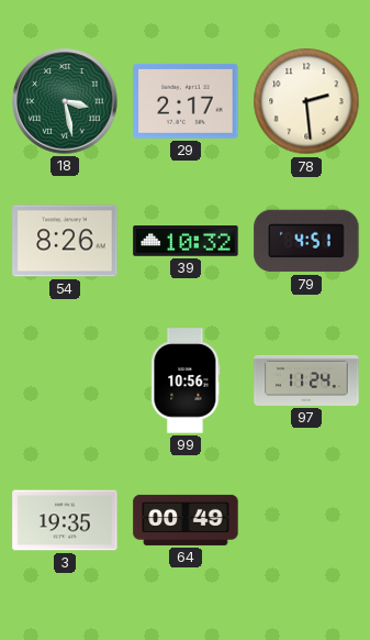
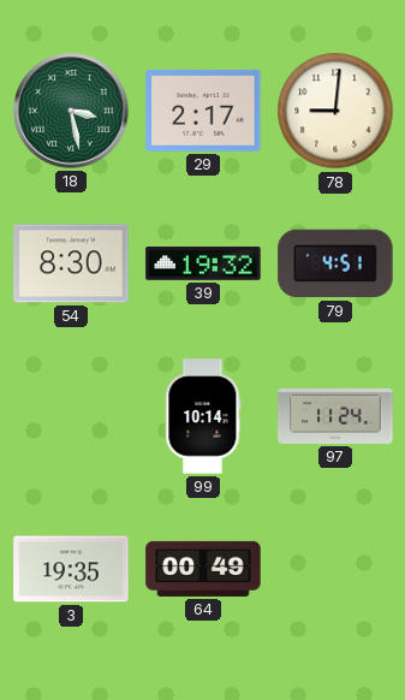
78: 2:29 -> 9:01 (335, 111)
54: 8:26 -> 8:30 (71, 263)
39: 10:32 -> 19:32 (203, 263)
99: 10:56 -> 10:14 (203, 416)
